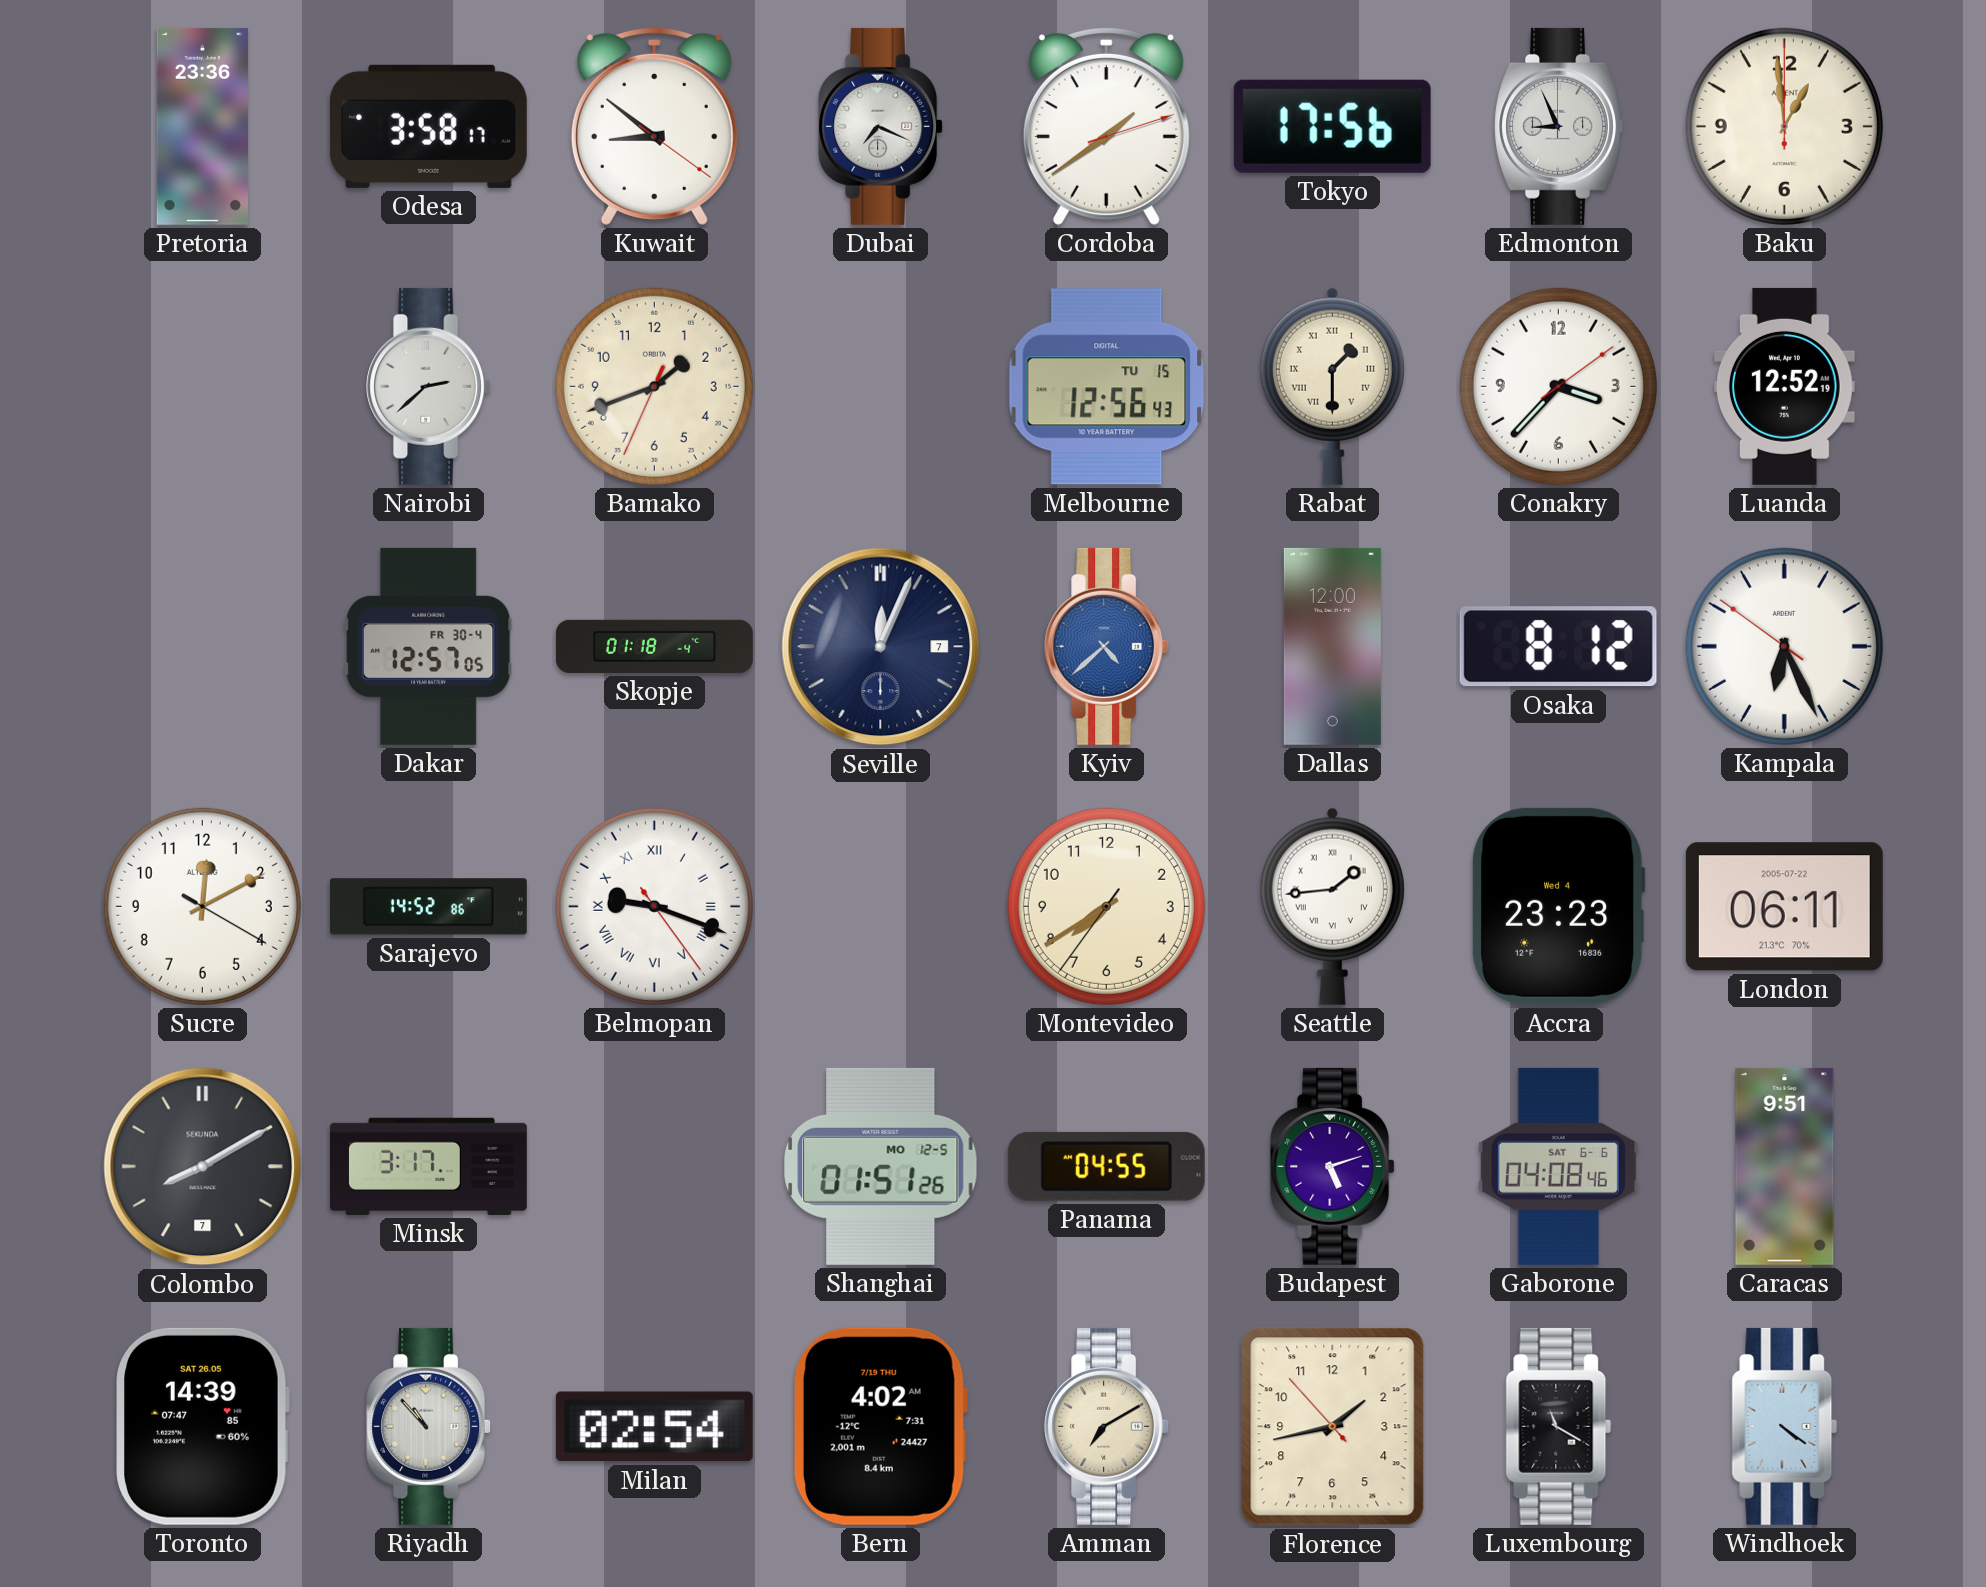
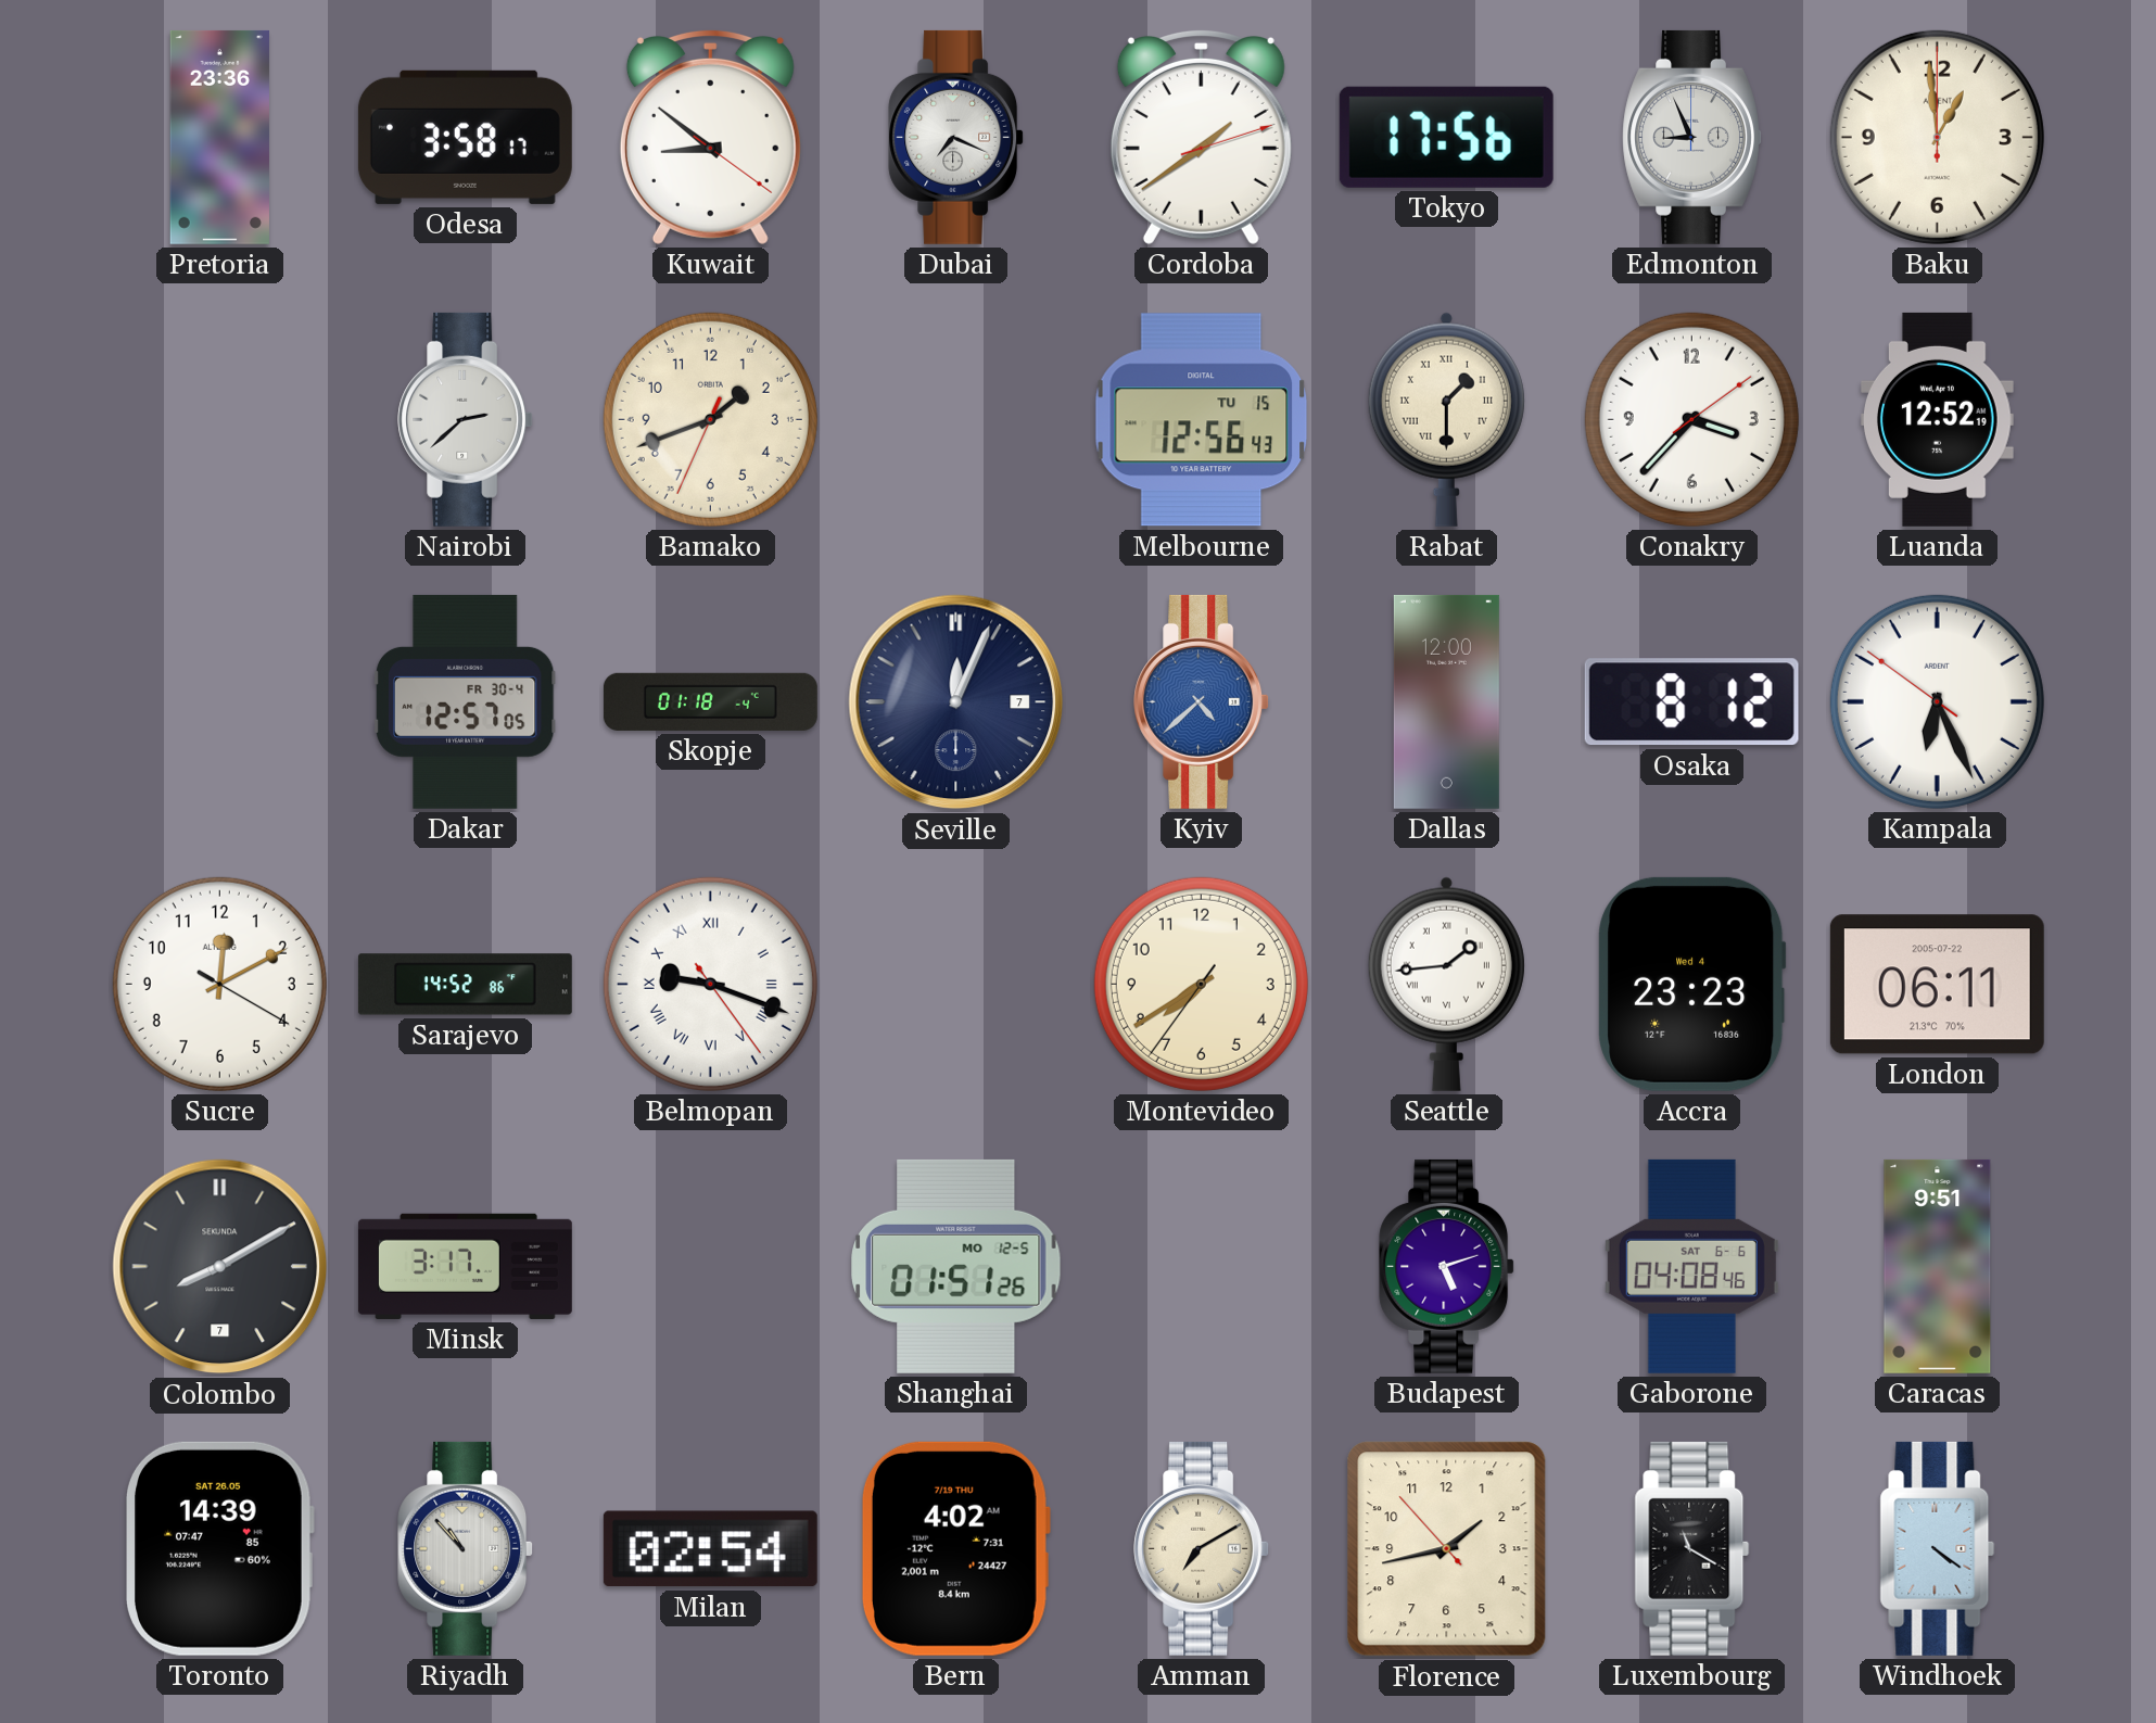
Panama: 04:55 -> none (1106, 1166)
